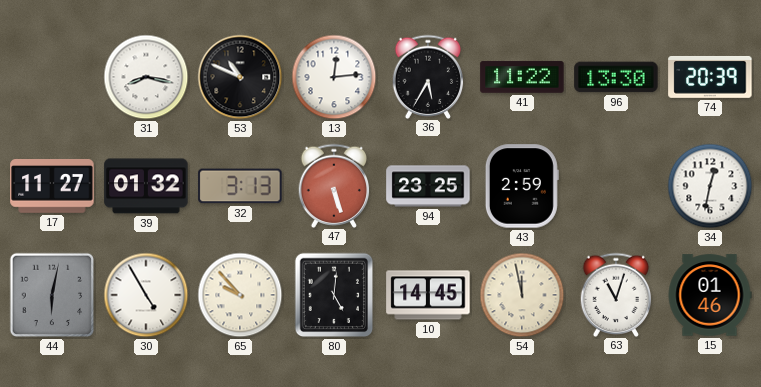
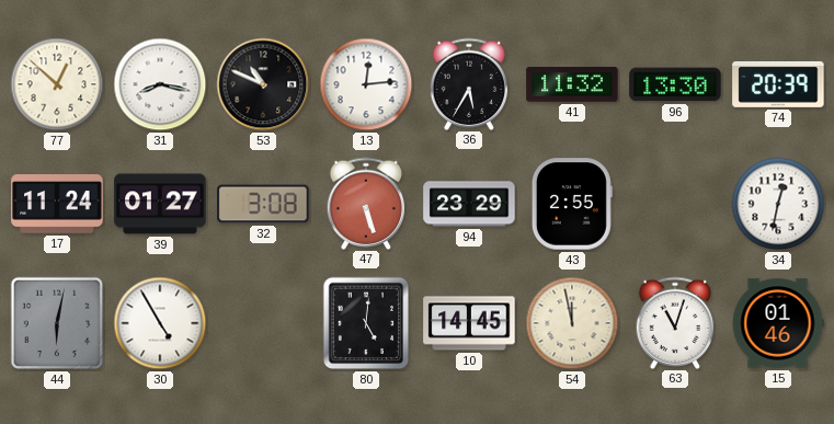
77: none -> 12:52 (57, 84)
41: 11:22 -> 11:32 (572, 84)
17: 11:27 -> 11:24 (57, 204)
39: 01:32 -> 01:27 (160, 204)
32: 3:13 -> 3:08 (263, 204)
94: 23:25 -> 23:29 (469, 204)
43: 2:59 -> 2:55 (572, 204)
65: 9:53 -> none (240, 295)
